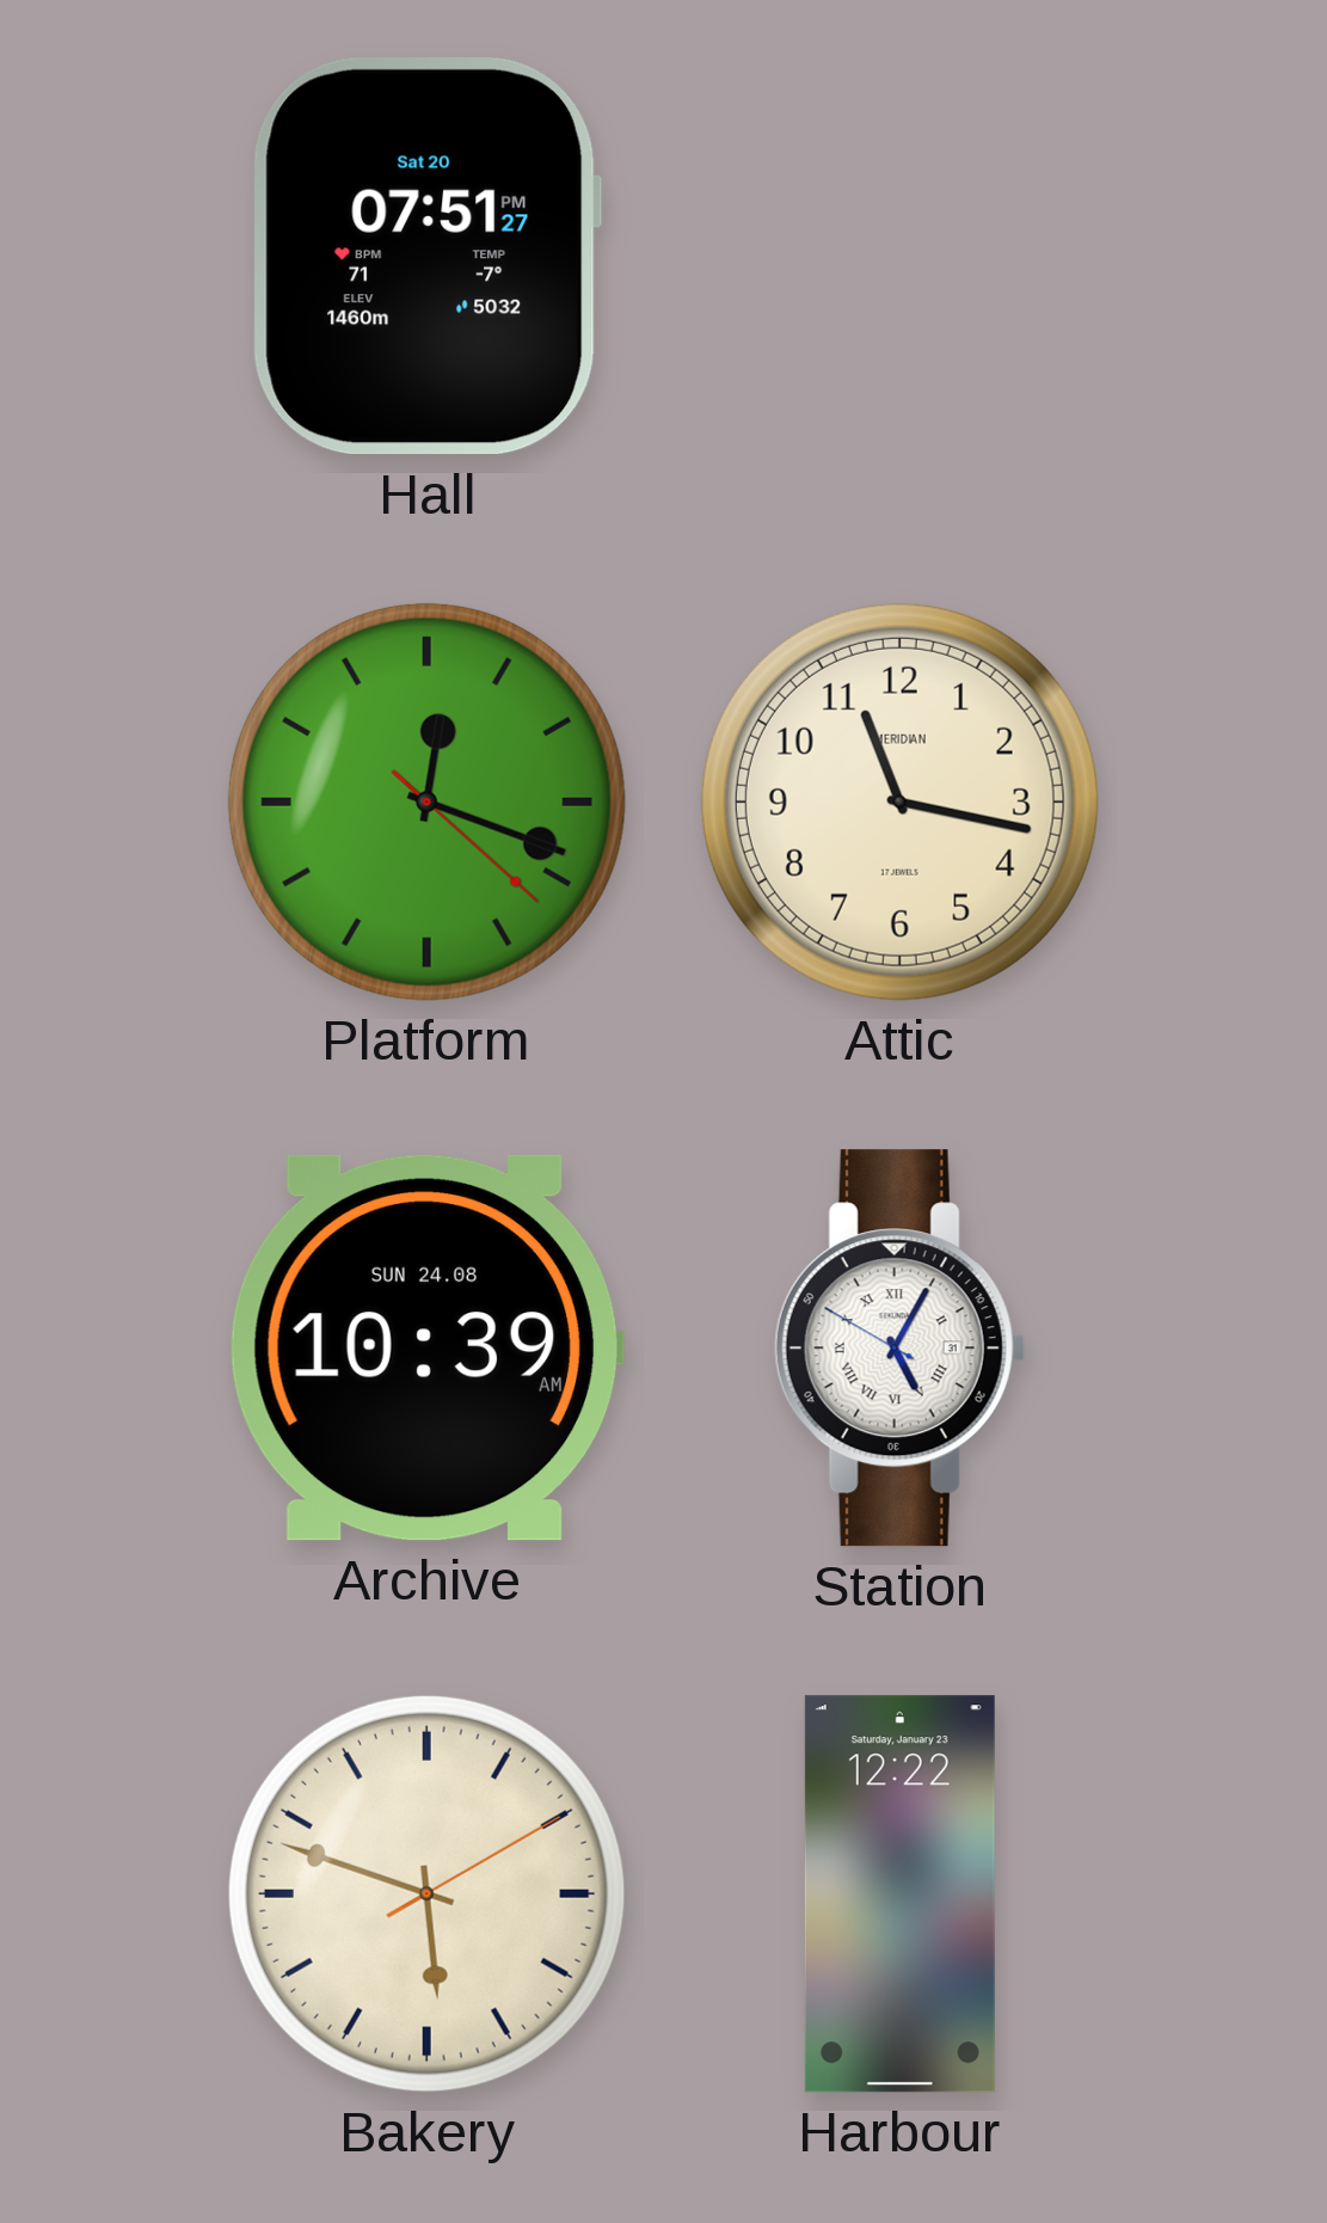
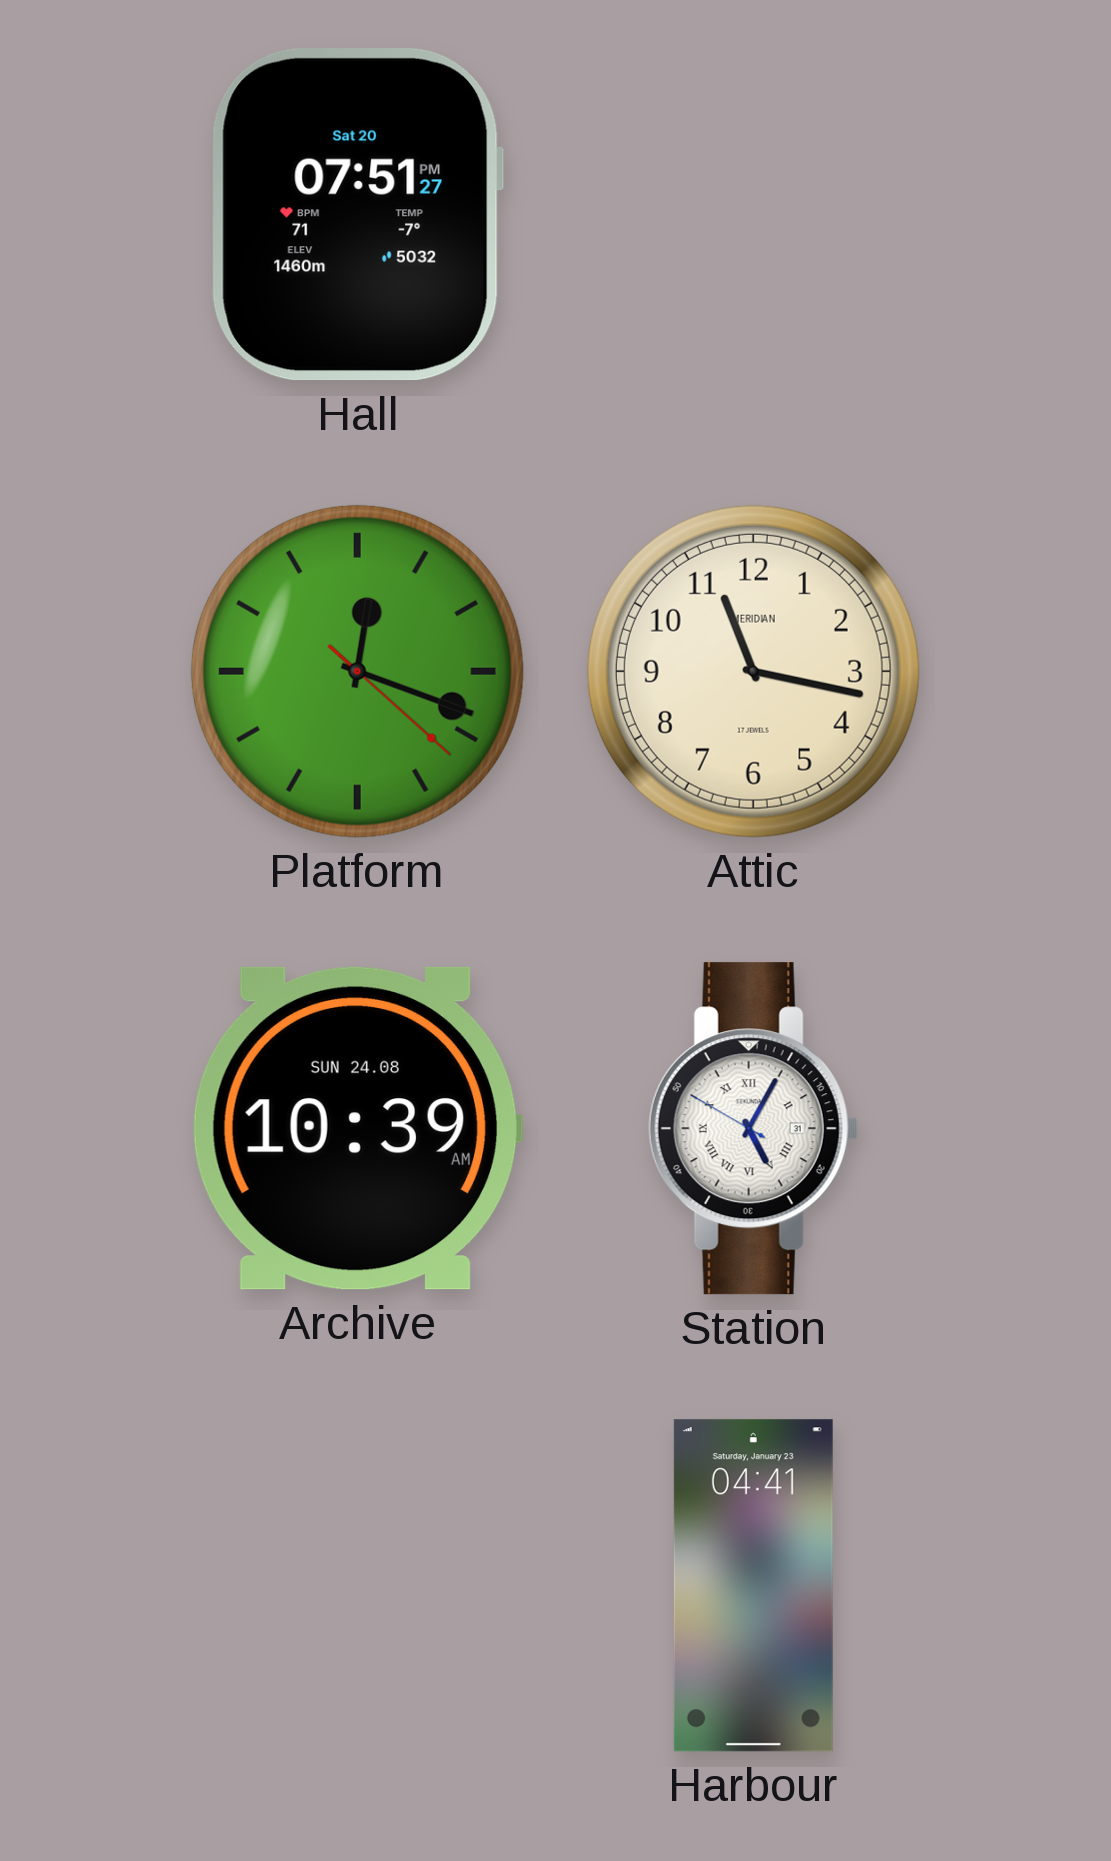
Bakery: 5:48 -> none (426, 1893)
Harbour: 12:22 -> 04:41 (753, 1586)
